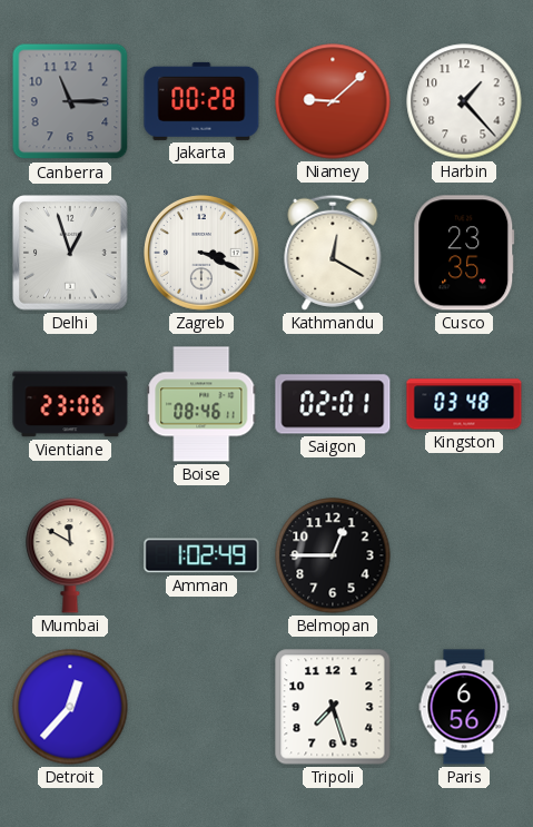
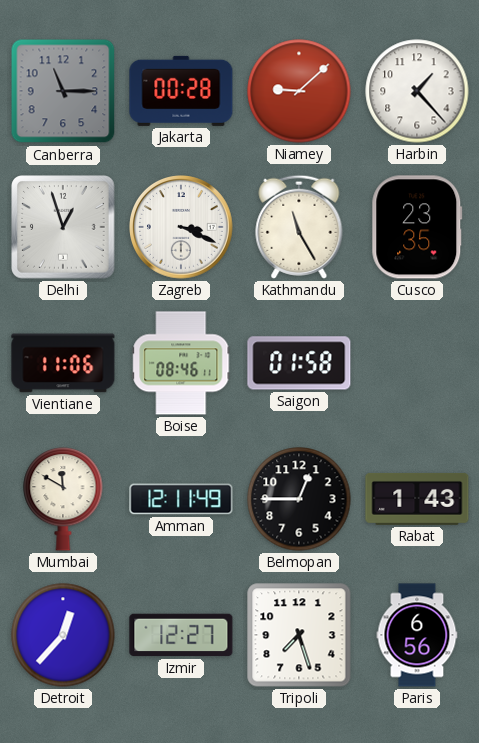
Kathmandu: 12:20 -> 11:25 (299, 227)
Vientiane: 23:06 -> 11:06 (63, 363)
Saigon: 02:01 -> 01:58 (299, 363)
Kingston: 03:48 -> none (464, 404)
Amman: 1:02 -> 12:11 (181, 499)
Rabat: none -> 1:43 (417, 499)
Izmir: none -> 12:27 (181, 635)
